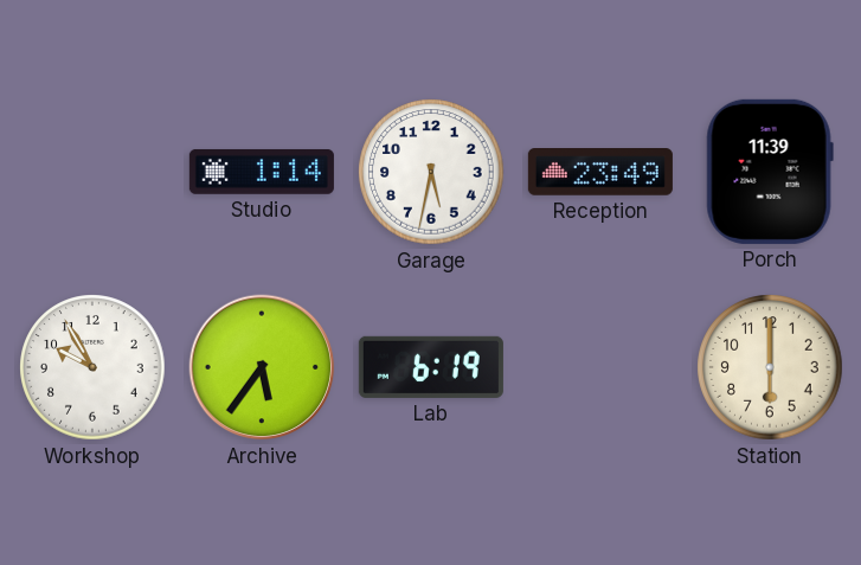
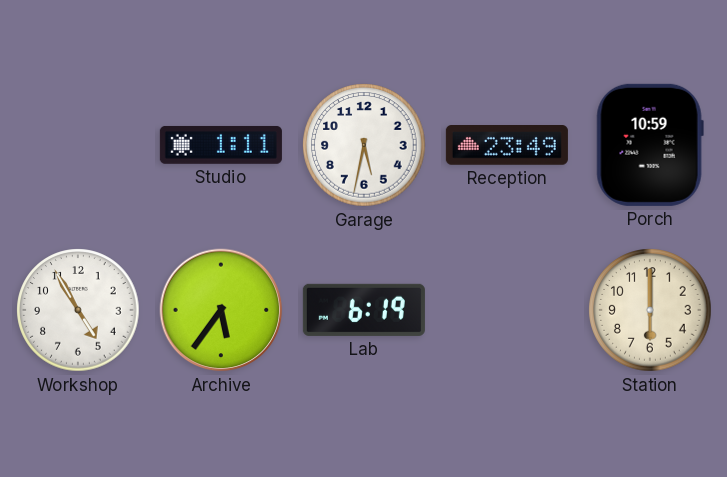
Studio: 1:14 -> 1:11 (221, 145)
Porch: 11:39 -> 10:59 (650, 145)
Workshop: 9:55 -> 4:55 (78, 310)
